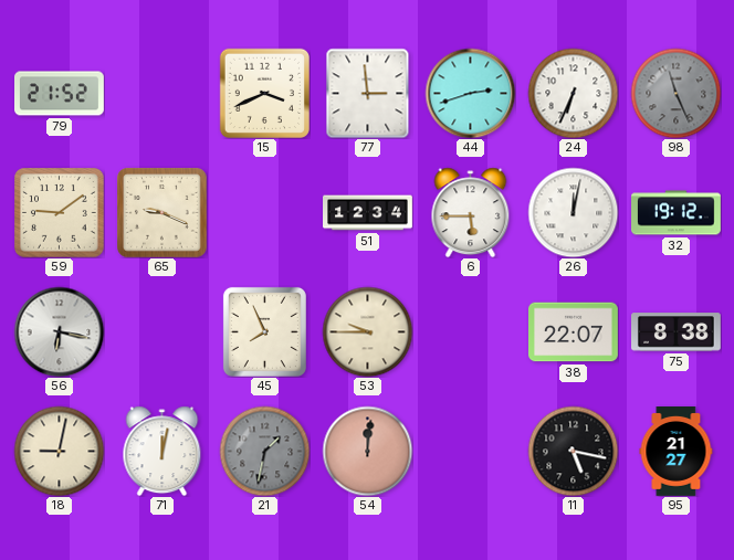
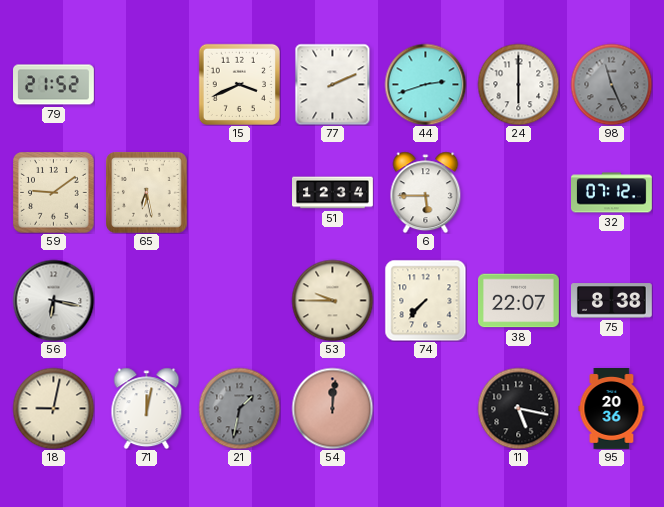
77: 2:59 -> 2:11 (333, 84)
24: 6:34 -> 6:00 (518, 84)
65: 9:19 -> 6:28 (146, 192)
26: 12:02 -> none (573, 212)
32: 19:12 -> 07:12 (612, 193)
45: 7:56 -> none (264, 331)
74: none -> 7:37 (425, 300)
95: 21:27 -> 20:36 (612, 409)
